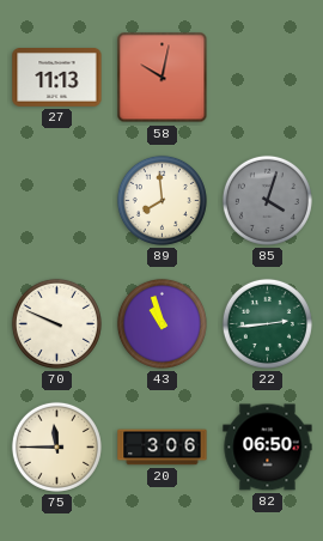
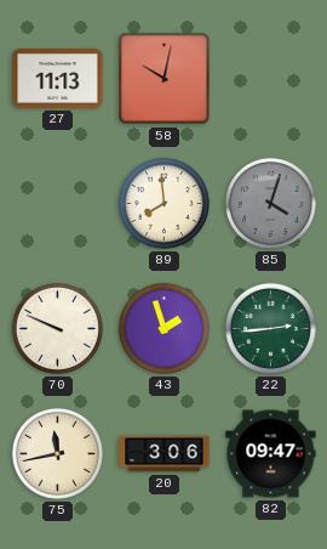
43: 10:57 -> 1:57 (163, 328)
75: 11:45 -> 11:43 (57, 453)
82: 06:50 -> 09:47 (271, 454)
